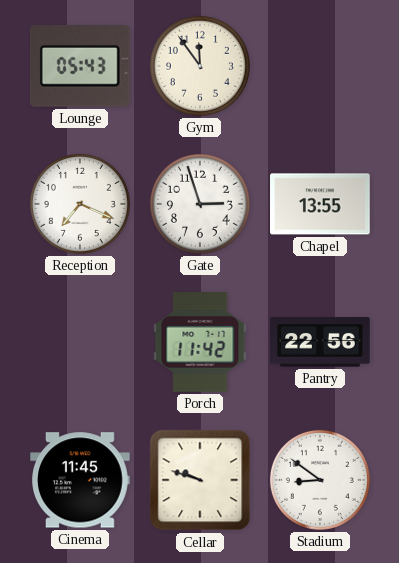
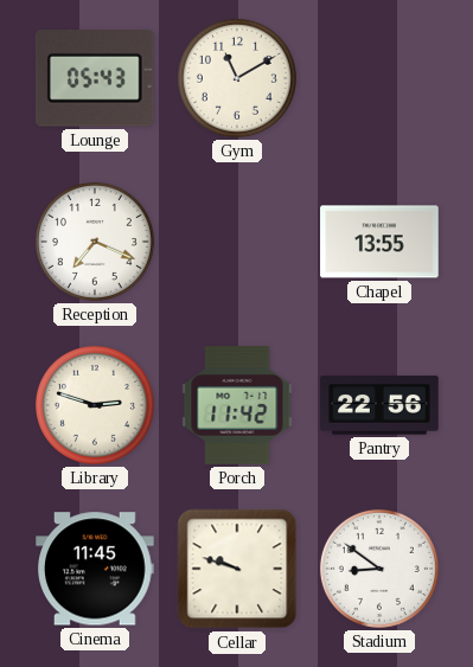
Gym: 11:54 -> 11:10 (237, 78)
Gate: 2:57 -> none (200, 204)
Library: none -> 2:48 (95, 405)
